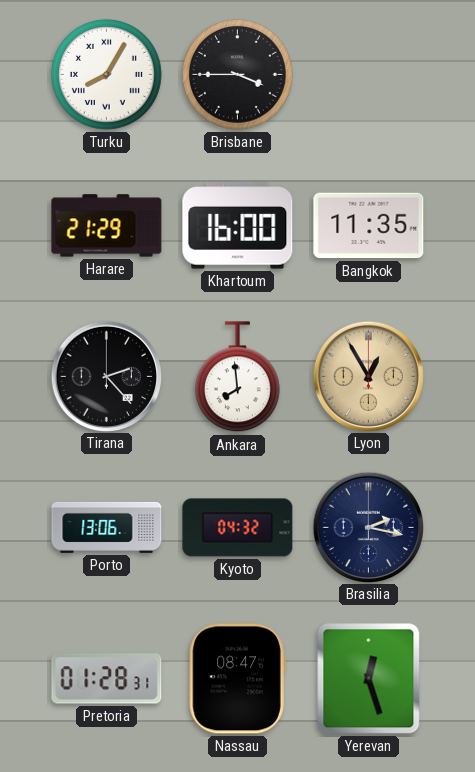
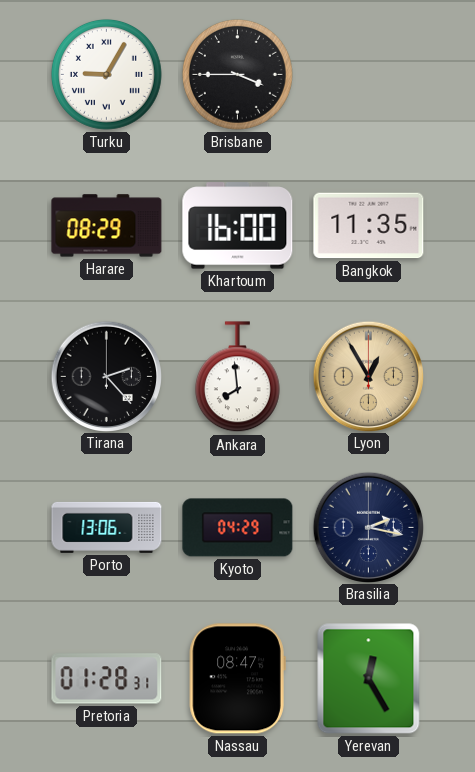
Turku: 8:05 -> 9:05 (106, 74)
Harare: 21:29 -> 08:29 (107, 226)
Kyoto: 04:32 -> 04:29 (238, 528)
Yerevan: 12:27 -> 12:25 (369, 679)
